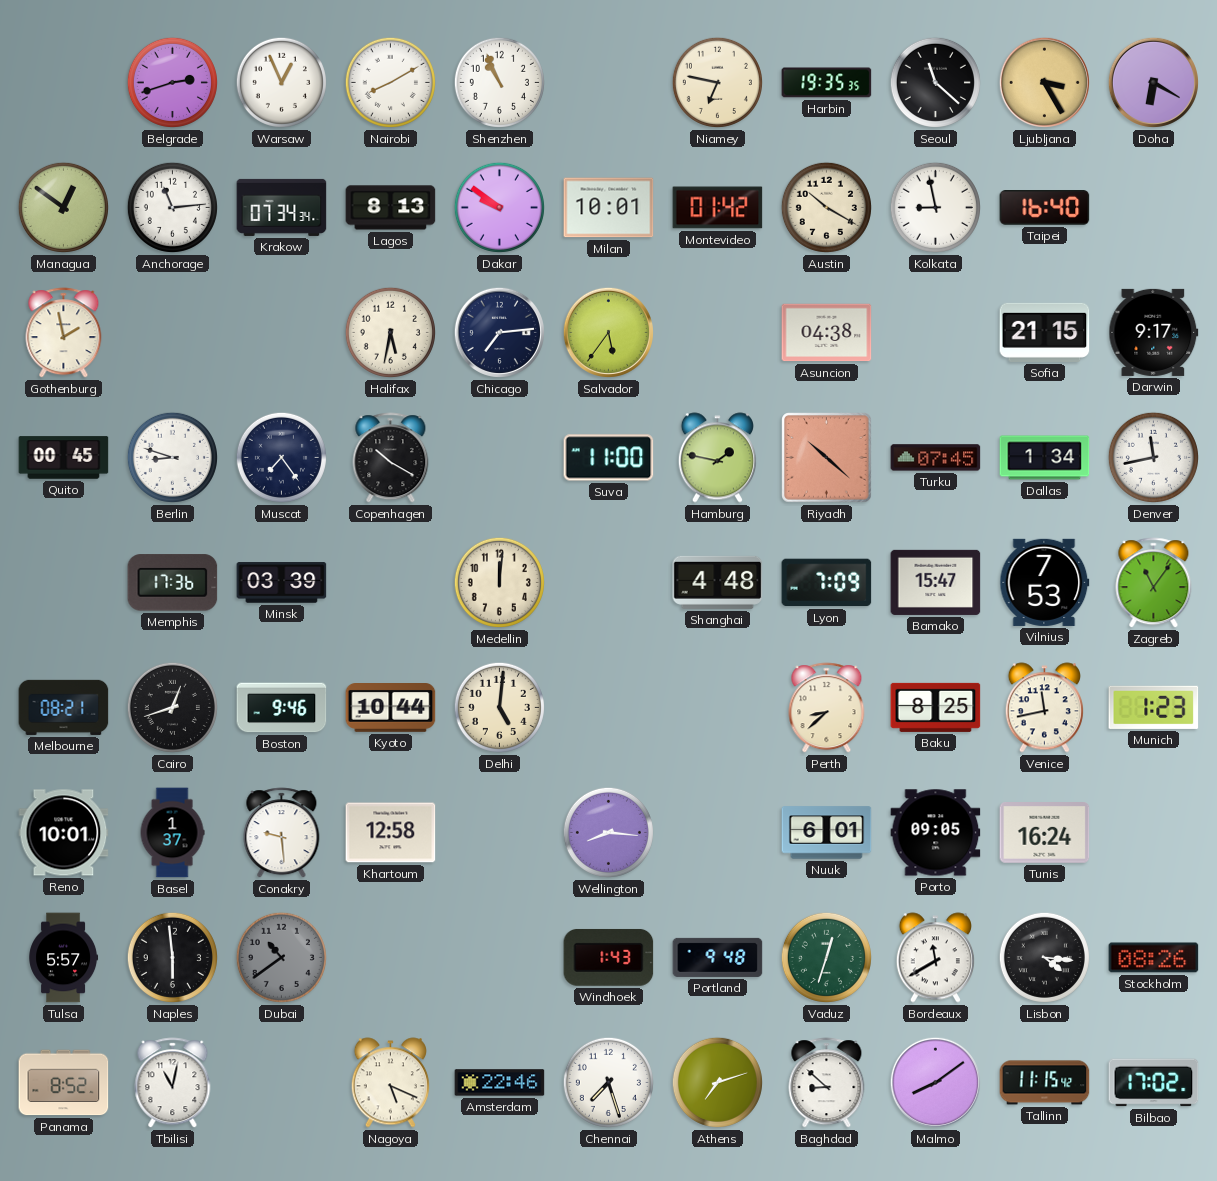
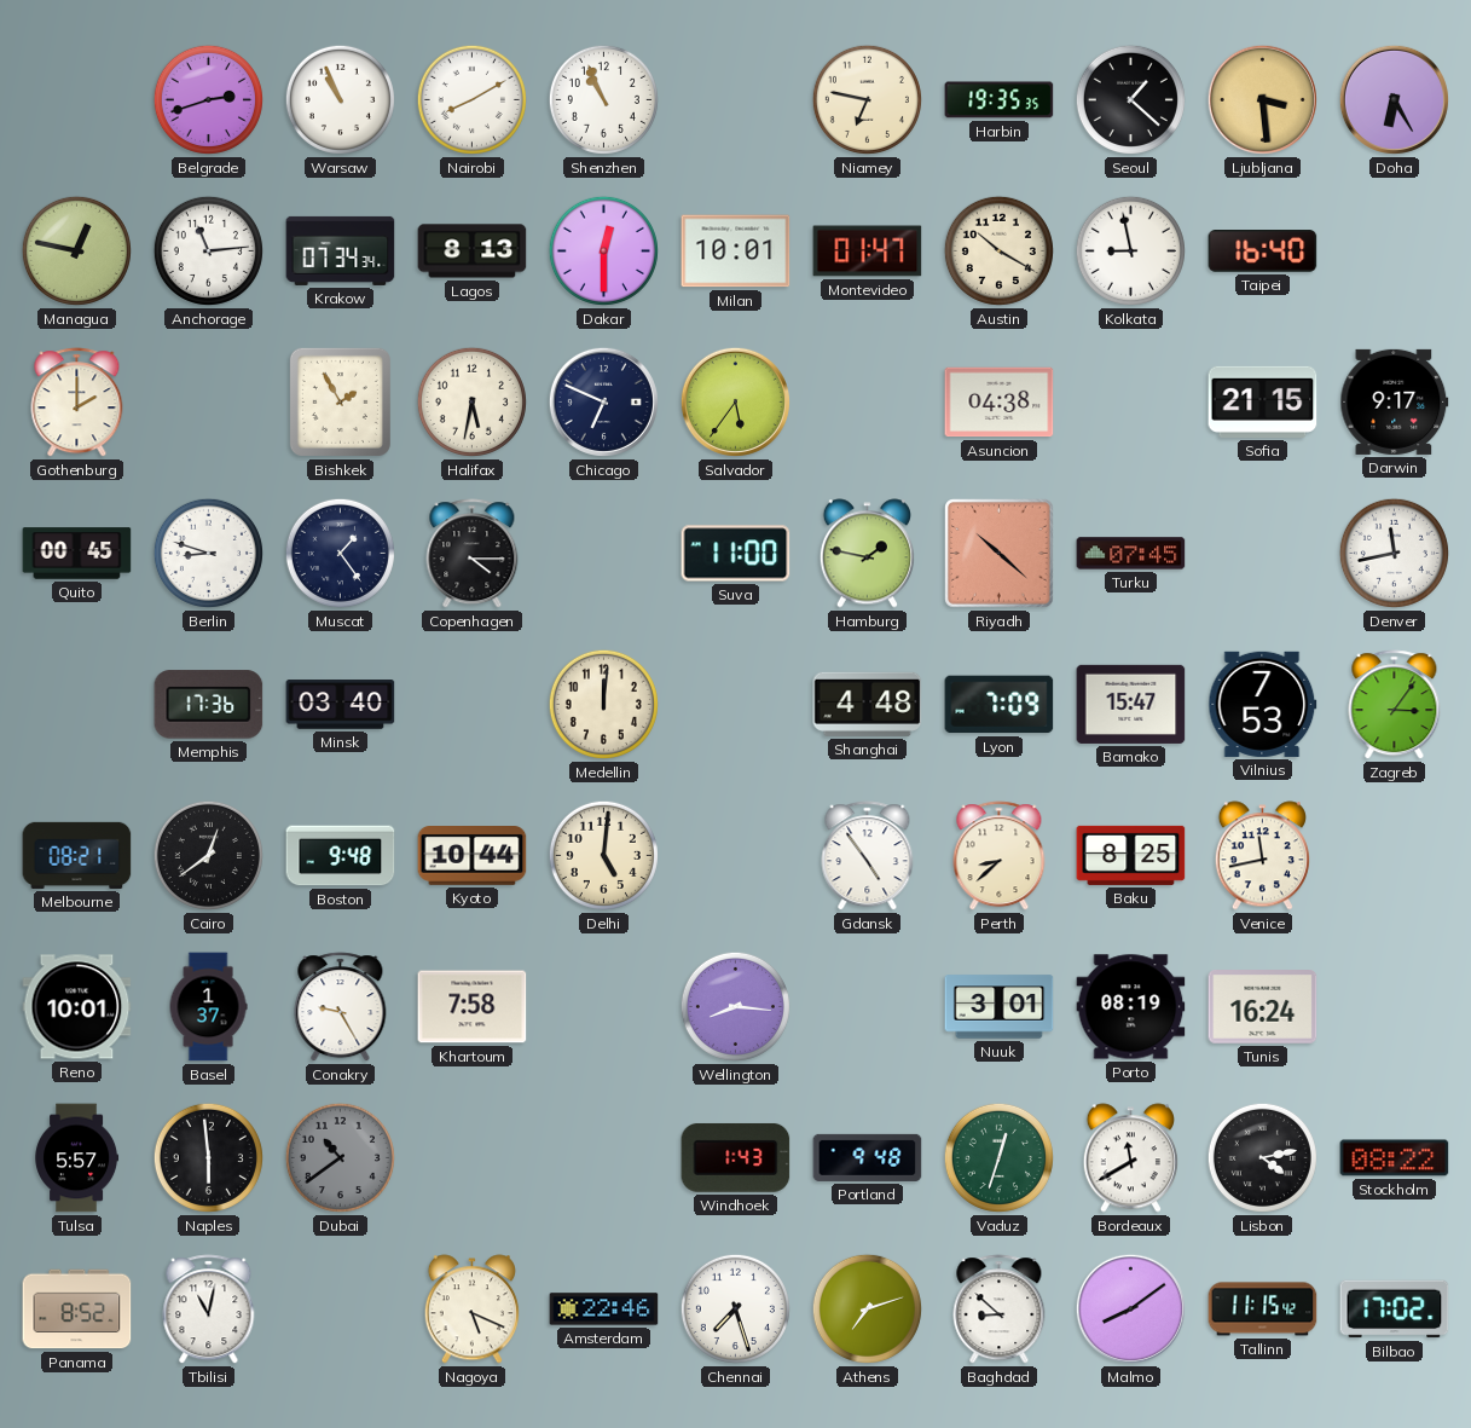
Warsaw: 12:56 -> 10:56 (340, 99)
Seoul: 11:22 -> 1:22 (1130, 99)
Ljubljana: 3:25 -> 3:29 (1262, 99)
Doha: 6:20 -> 6:25 (1394, 99)
Managua: 12:51 -> 12:47 (76, 250)
Dakar: 9:51 -> 12:30 (603, 250)
Montevideo: 01:42 -> 01:47 (868, 252)
Gothenburg: 1:58 -> 2:00 (77, 403)
Bishkek: none -> 1:55 (340, 401)
Chicago: 7:14 -> 6:49 (603, 401)
Muscat: 7:24 -> 1:24 (340, 553)
Copenhagen: 10:20 -> 4:15 (473, 554)
Dallas: 1:34 -> none (1045, 458)
Minsk: 03:39 -> 03:40 (341, 705)
Zagreb: 11:06 -> 3:06 (1395, 705)
Cairo: 12:42 -> 12:39 (208, 855)
Boston: 9:46 -> 9:48 (341, 856)
Gdansk: none -> 4:54 (868, 856)
Munich: 1:23 -> none (1154, 707)
Conakry: 9:29 -> 9:25 (341, 1007)
Khartoum: 12:58 -> 7:58 (473, 1007)
Nuuk: 6:01 -> 3:01 (1000, 1007)
Porto: 09:05 -> 08:19 (1131, 1007)
Lisbon: 4:16 -> 4:13 (1262, 1157)
Stockholm: 08:26 -> 08:22 (1395, 1158)
